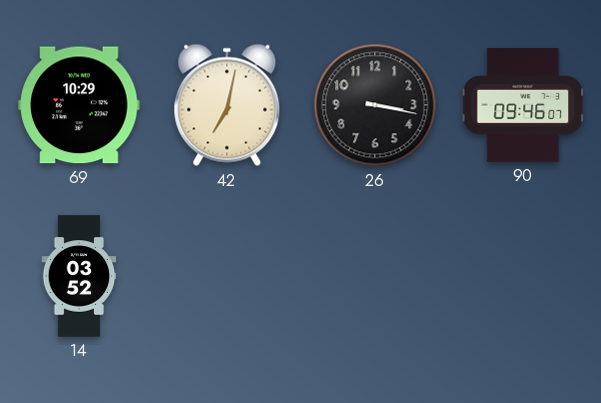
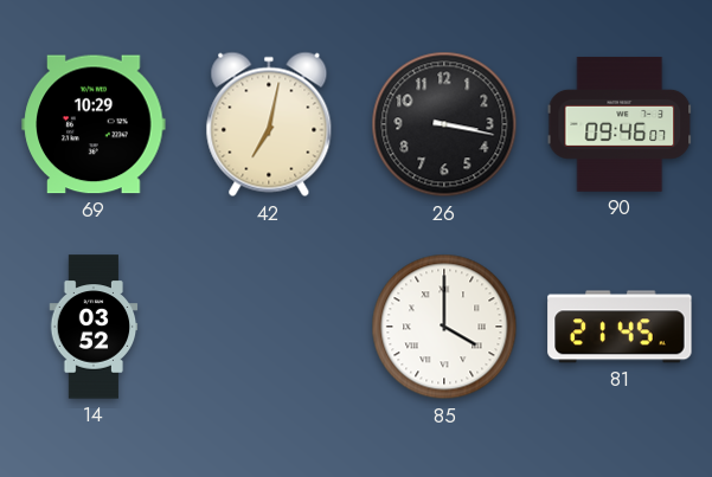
85: none -> 4:00 (444, 327)
81: none -> 21:45 (620, 327)
